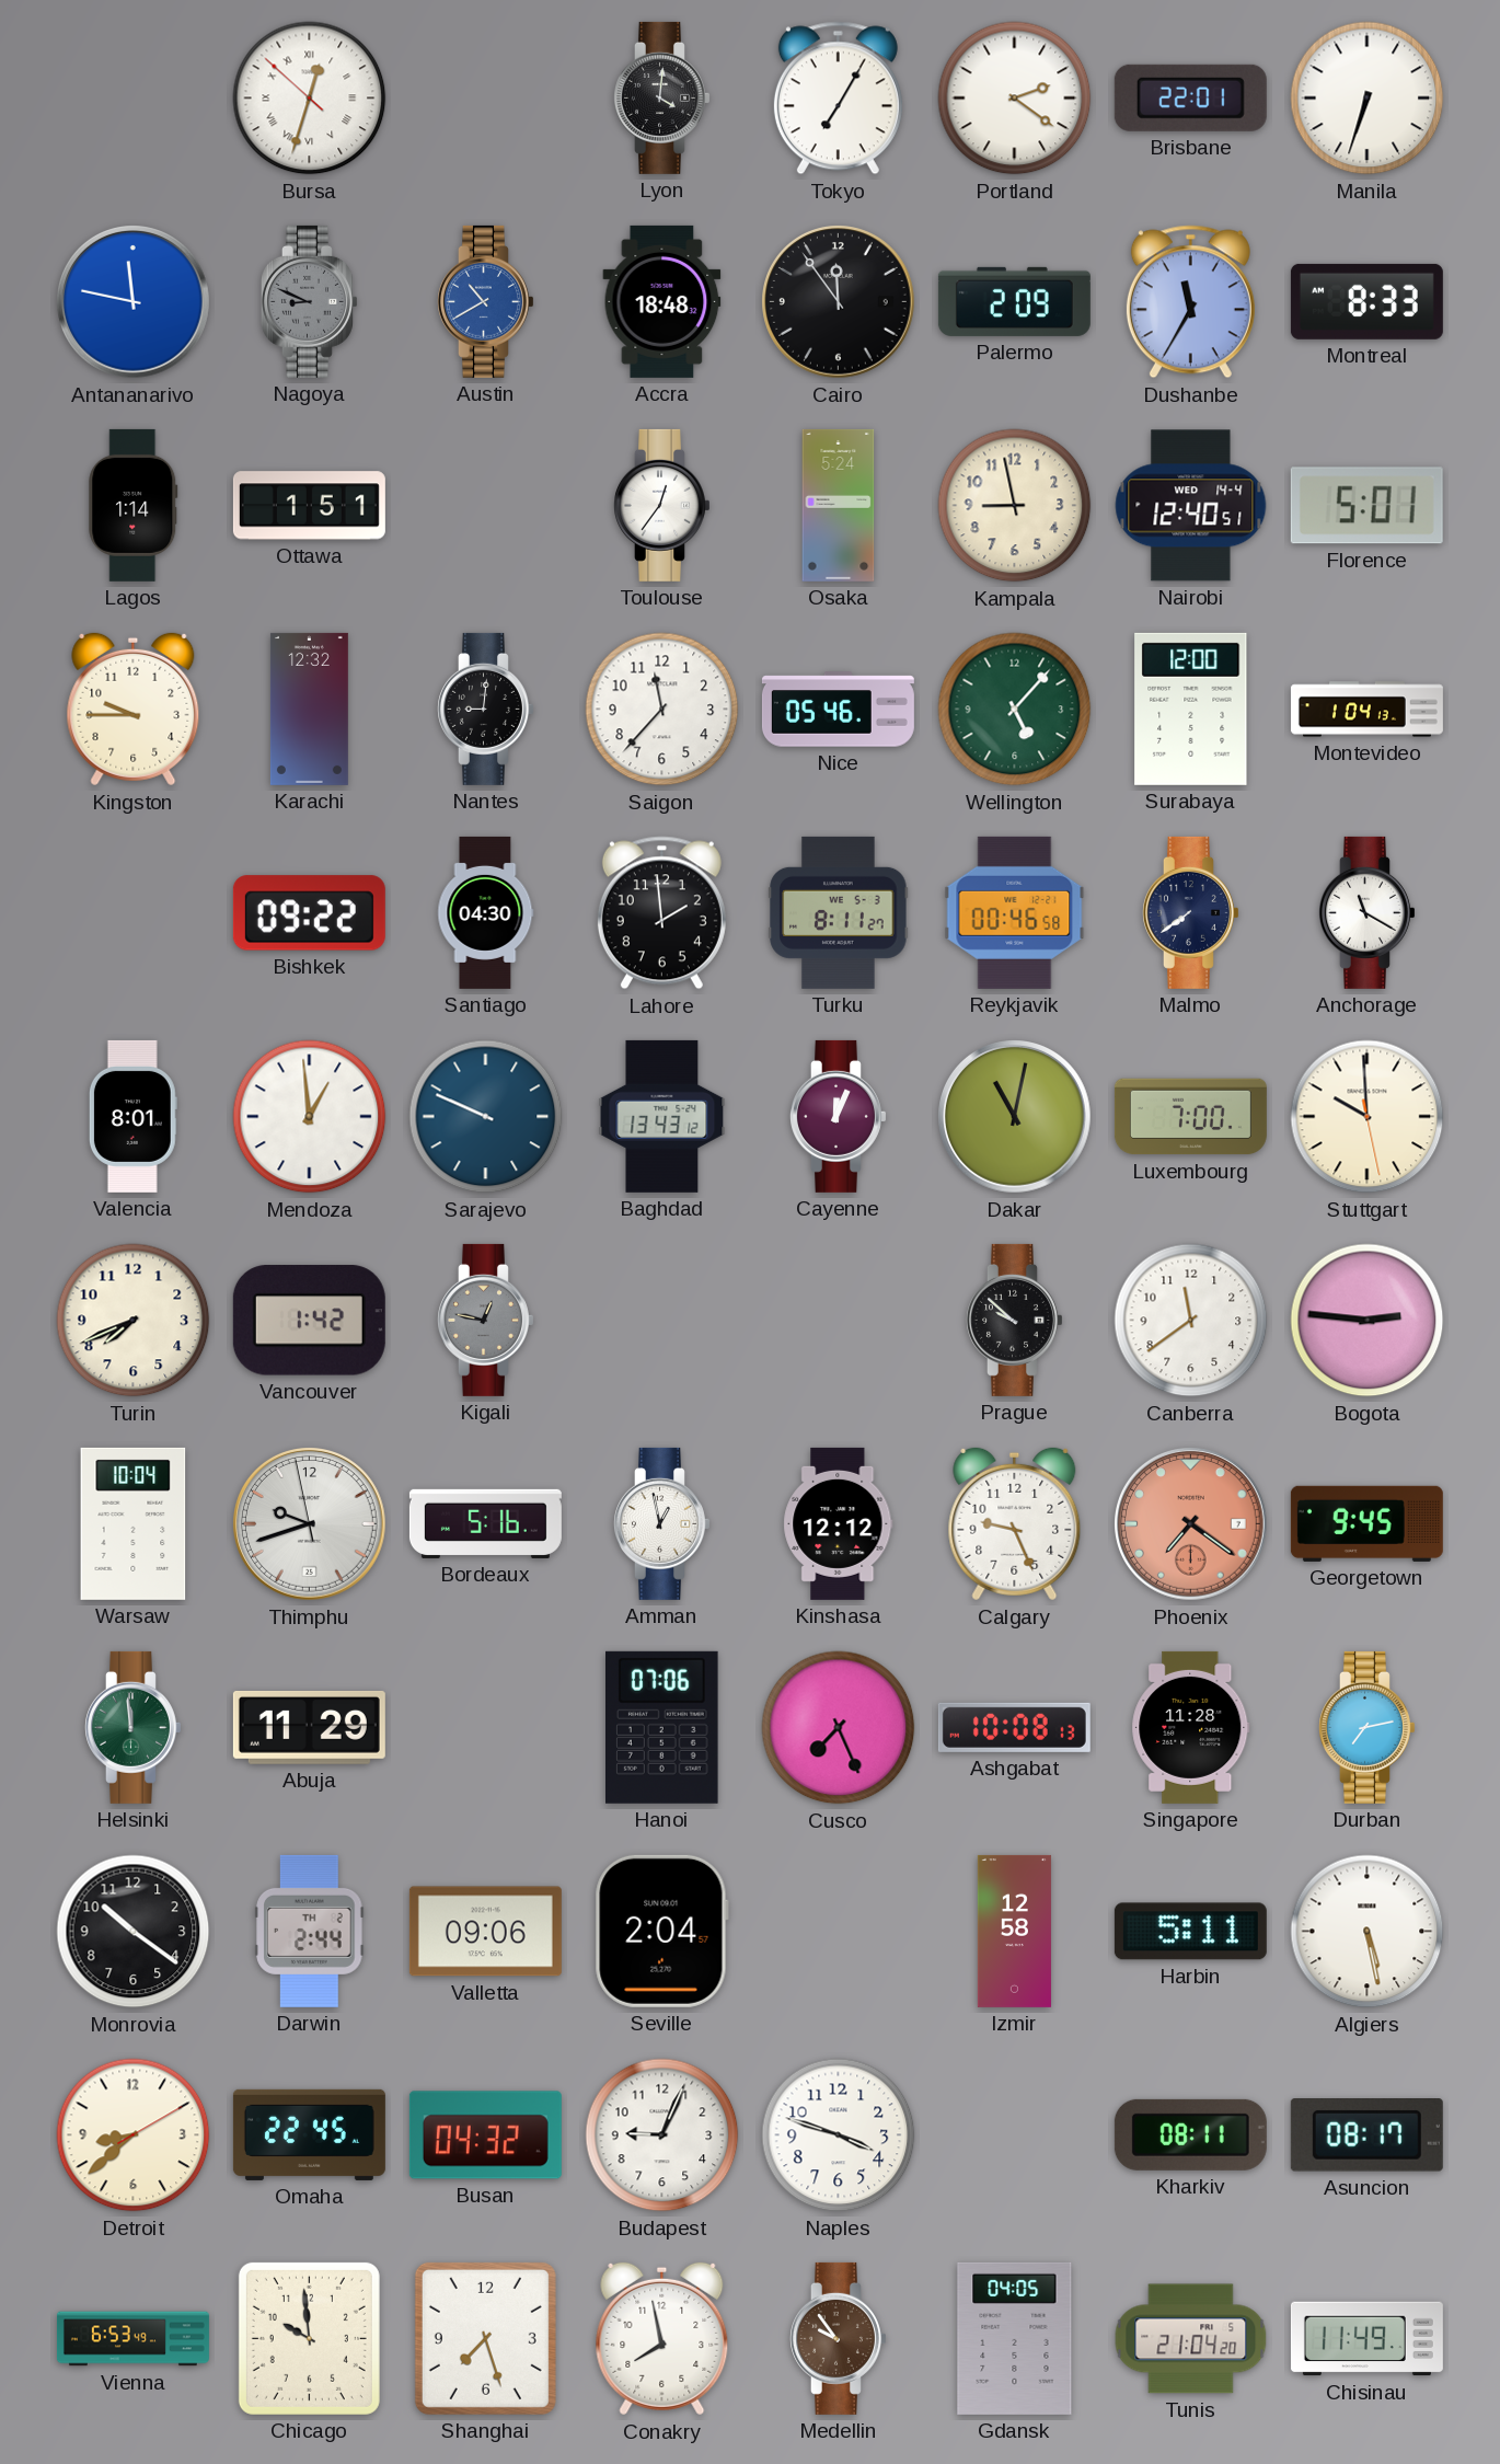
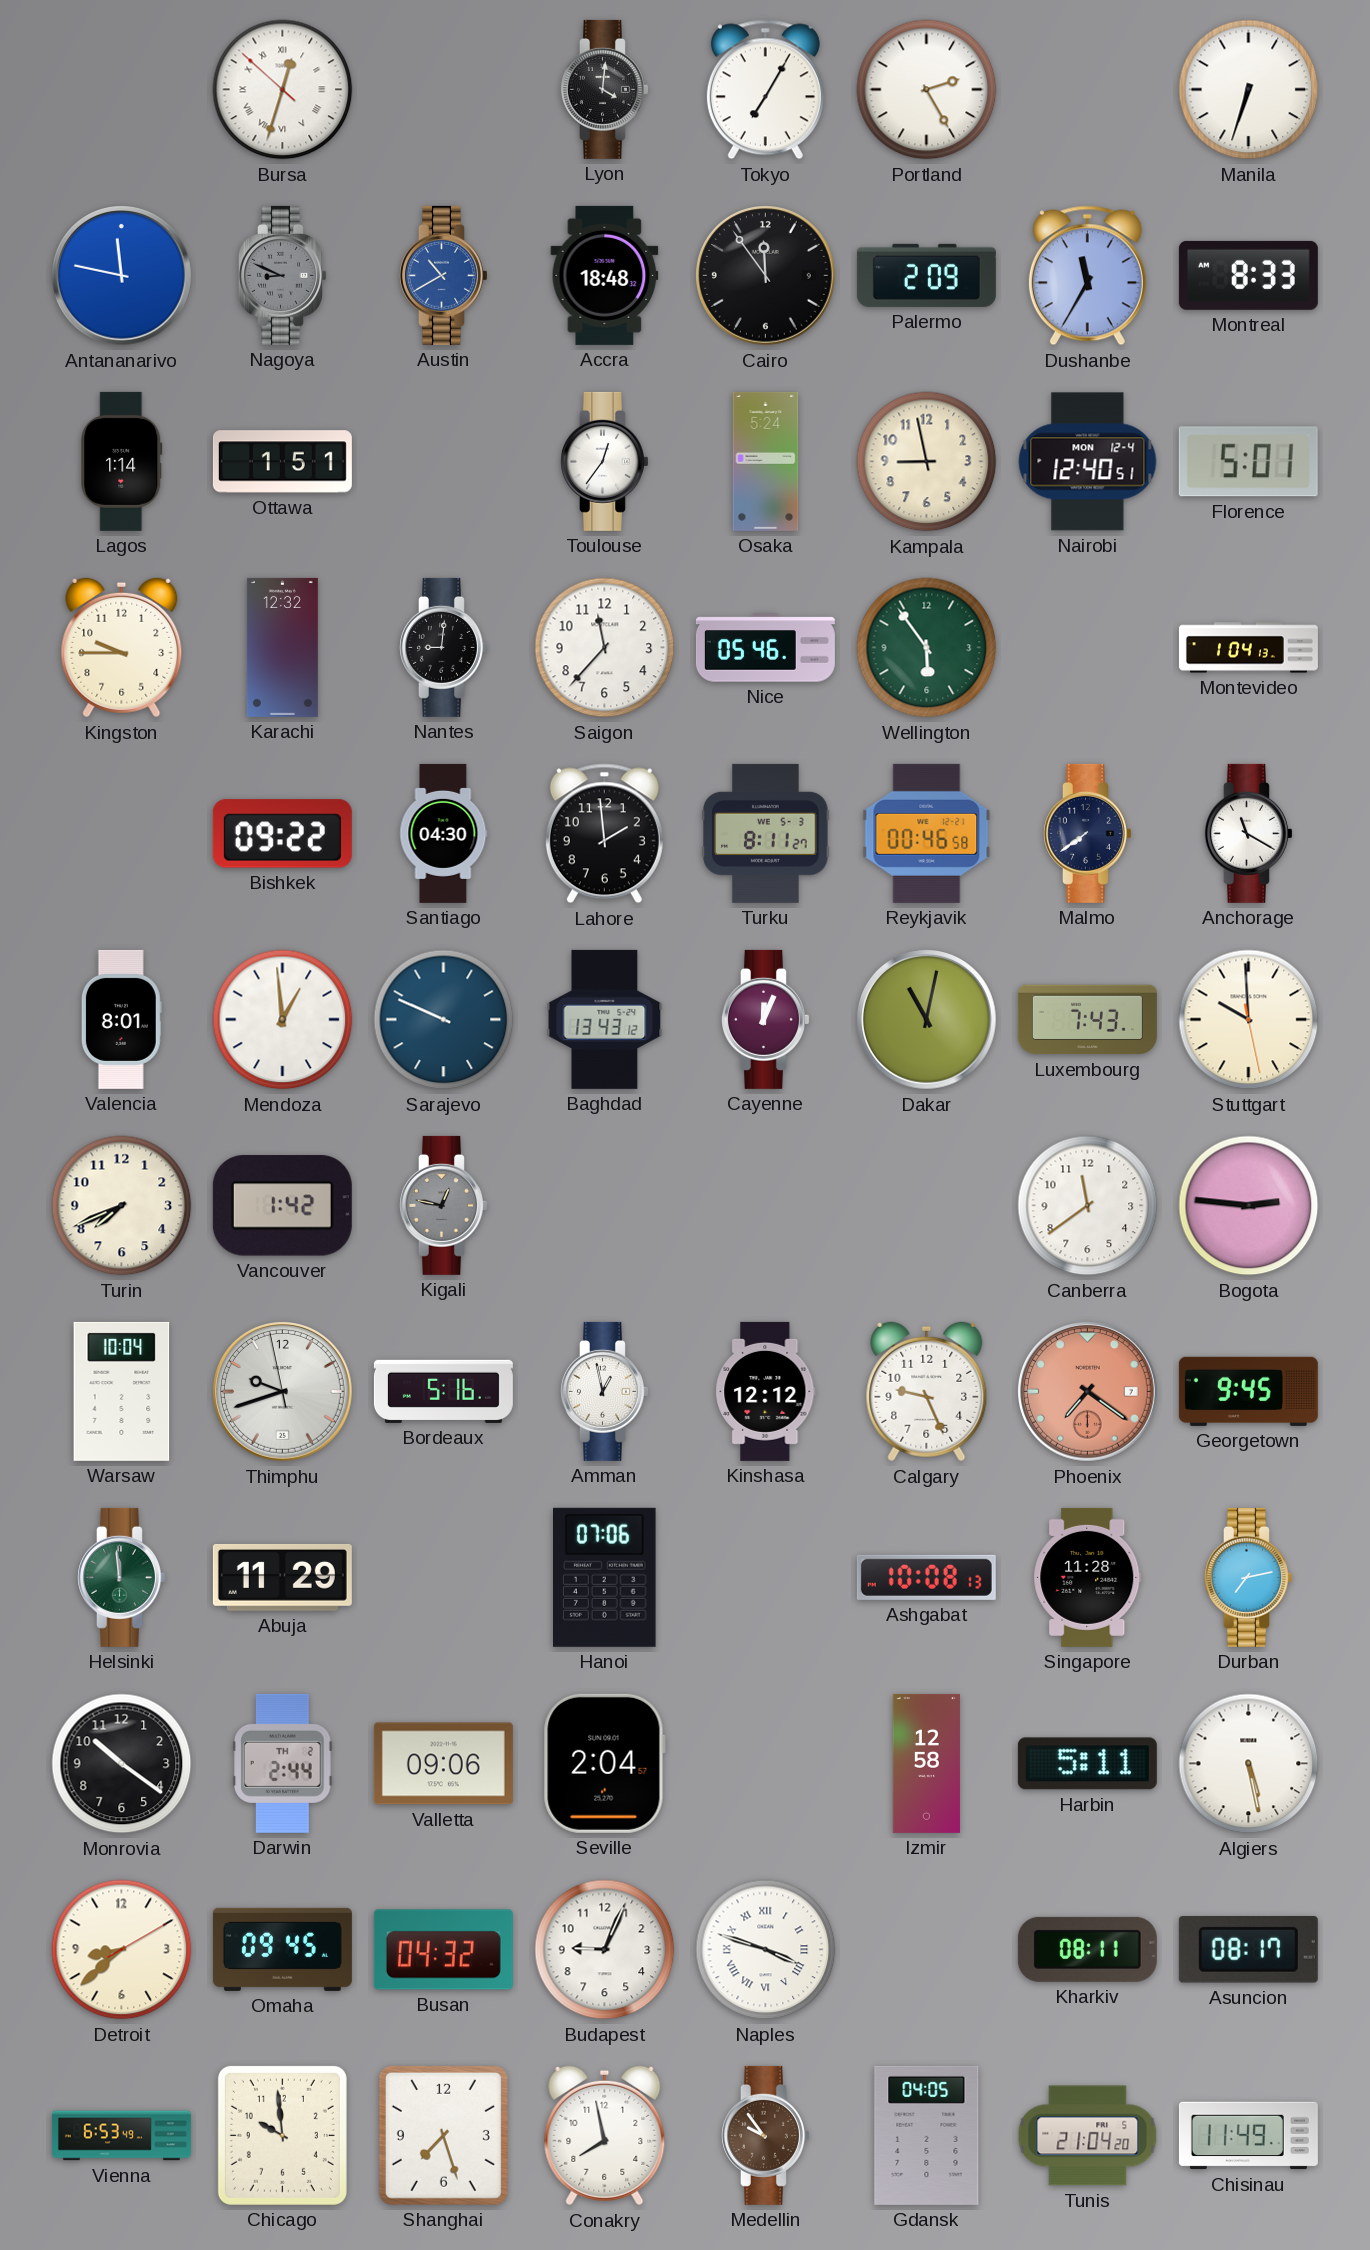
Portland: 2:21 -> 2:25 (927, 90)
Brisbane: 22:01 -> none (1190, 97)
Nairobi date: WED 14-4 -> MON 12-4 (1088, 462)
Wellington: 5:07 -> 5:54 (927, 648)
Surabaya: 12:00 -> none (1191, 709)
Luxembourg: 7:00 -> 7:43 (1087, 1020)
Prague: 9:52 -> none (1015, 1320)
Cusco: 7:26 -> none (839, 1728)
Omaha: 22:45 -> 09:45 (282, 1949)
Naples numerals: Arabic -> Roman (766, 1950)
